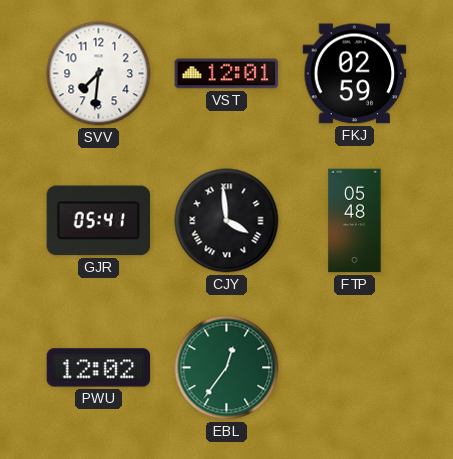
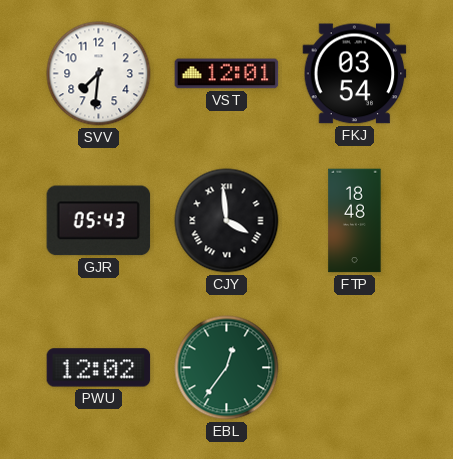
FKJ: 02:59 -> 03:54 (355, 74)
GJR: 05:41 -> 05:43 (99, 221)
FTP: 05:48 -> 18:48 (355, 221)
